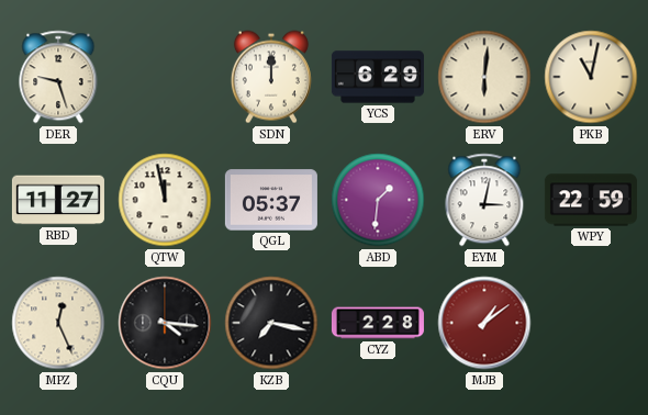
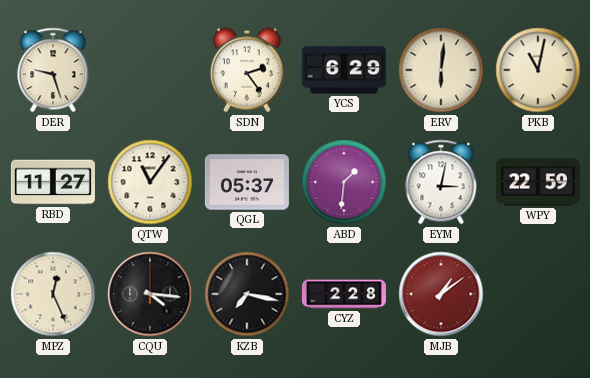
SDN: 12:00 -> 2:24 (247, 70)
QTW: 11:58 -> 11:06 (150, 182)
